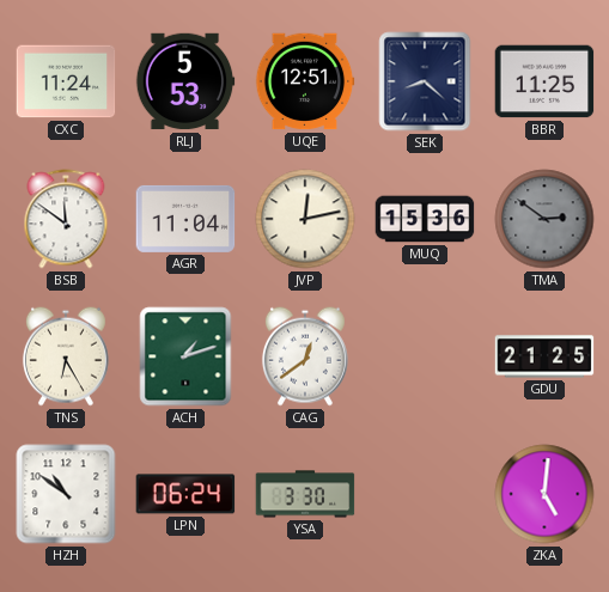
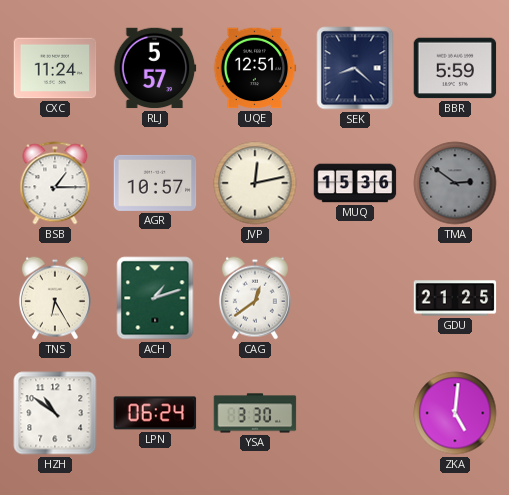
RLJ: 5:53 -> 5:57 (155, 68)
BBR: 11:25 -> 5:59 (455, 68)
BSB: 11:51 -> 1:15 (55, 183)
AGR: 11:04 -> 10:57 (155, 183)
